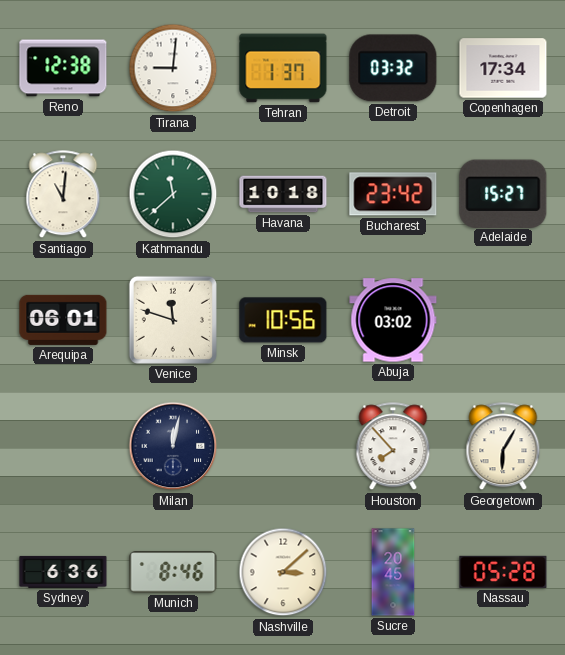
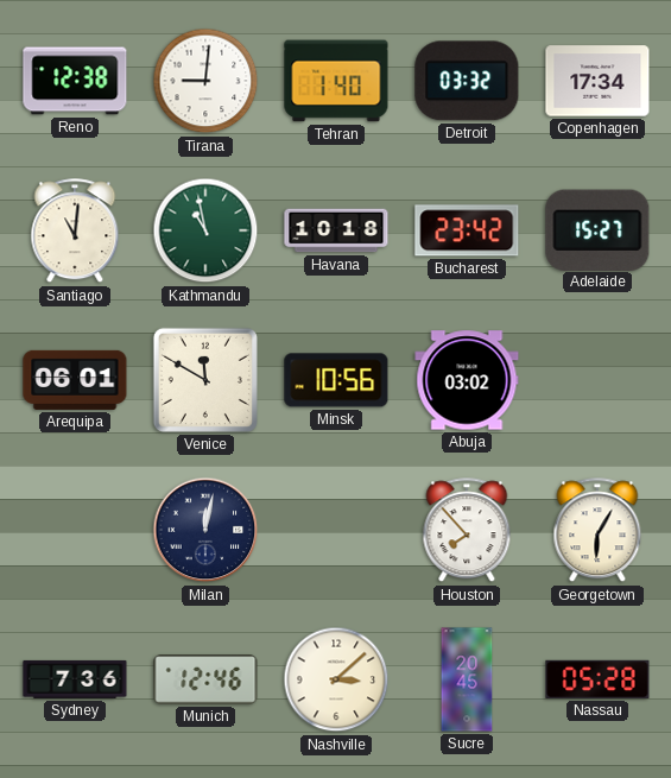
Tehran: 1:37 -> 1:40 (336, 81)
Kathmandu: 11:38 -> 10:58 (205, 230)
Venice: 11:48 -> 11:50 (205, 380)
Sydney: 6:36 -> 7:36 (75, 679)
Munich: 8:46 -> 12:46 (205, 679)
